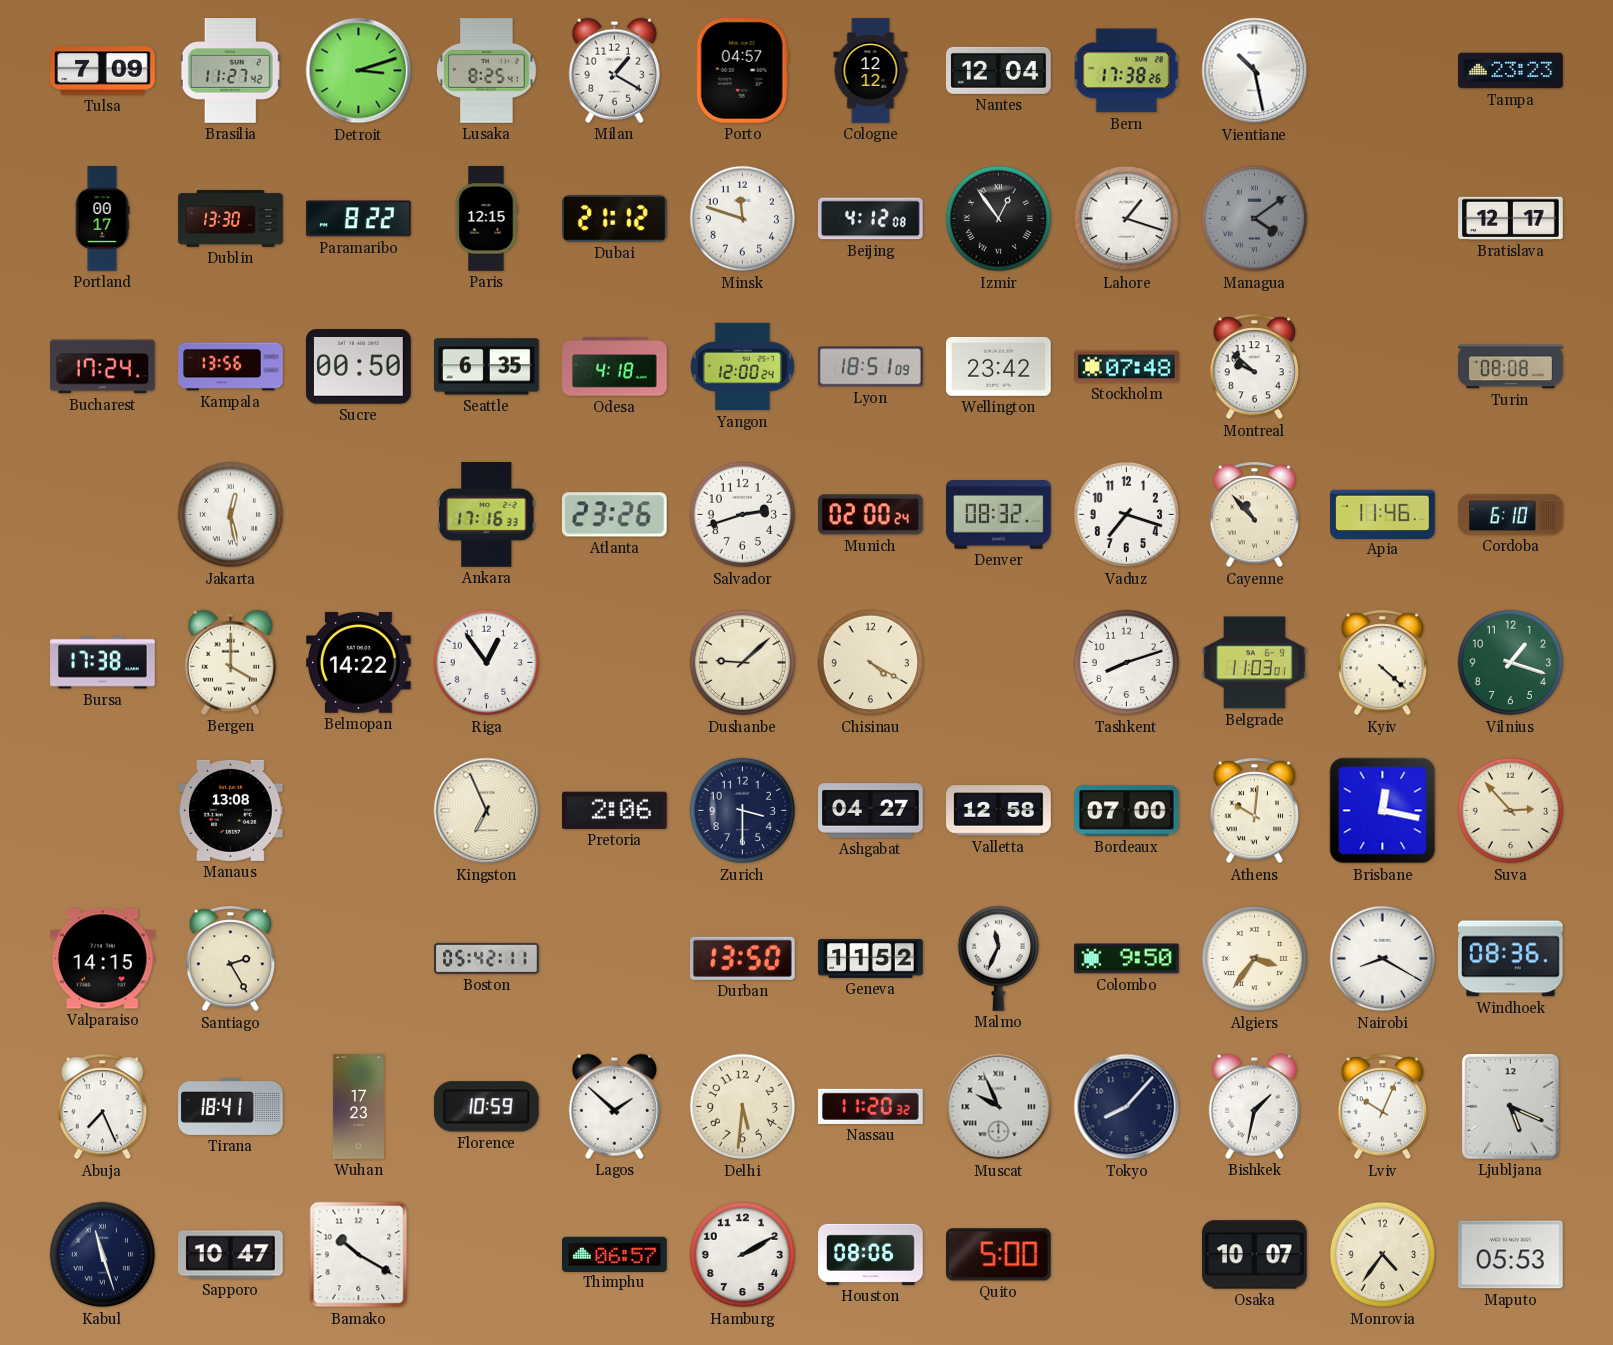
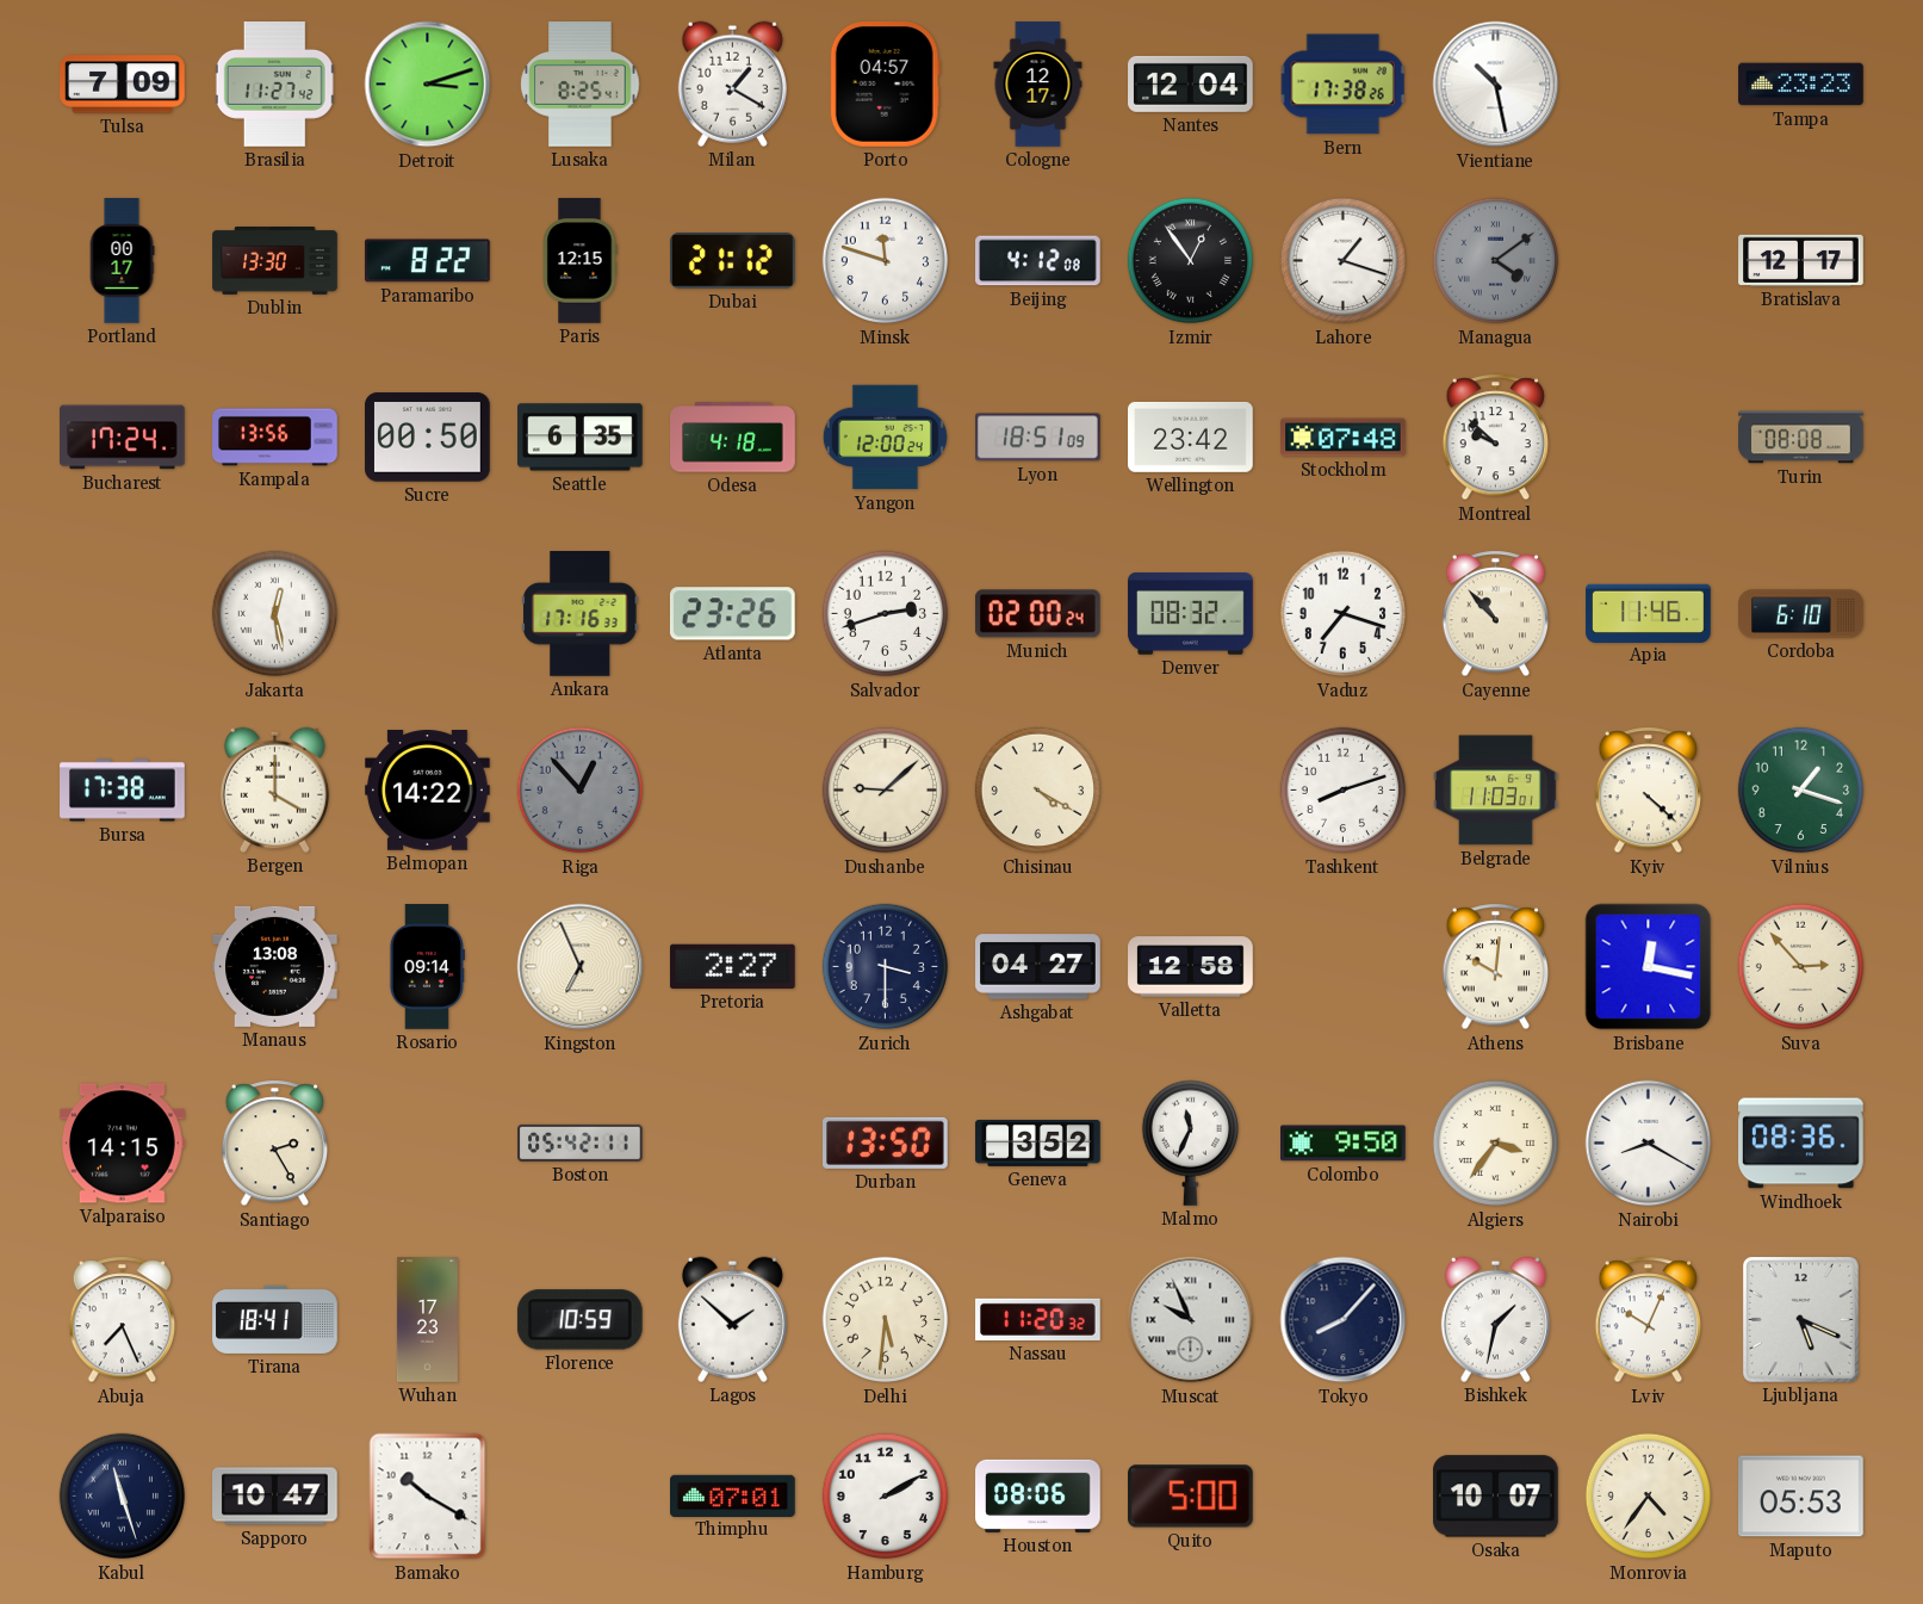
Cologne: 12:12 -> 12:17 (1038, 85)
Riga: 12:54 -> 12:53 (581, 791)
Riga dial: white -> grey (581, 791)
Rosario: none -> 09:14 (427, 967)
Pretoria: 2:06 -> 2:27 (732, 966)
Bordeaux: 07:00 -> none (1127, 811)
Geneva: 11:52 -> 3:52 (1038, 1142)
Thimphu: 06:57 -> 07:01 (733, 1495)
